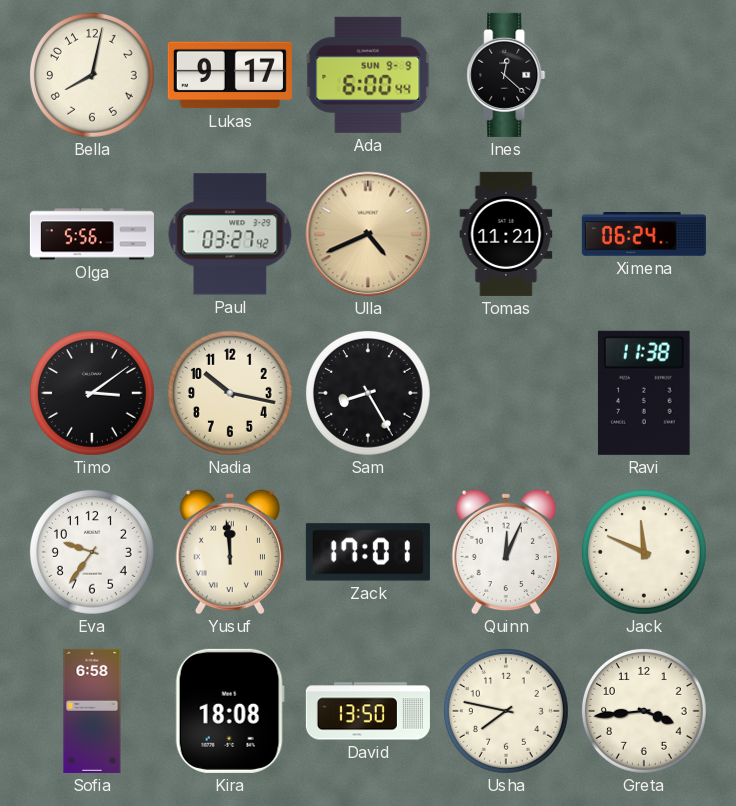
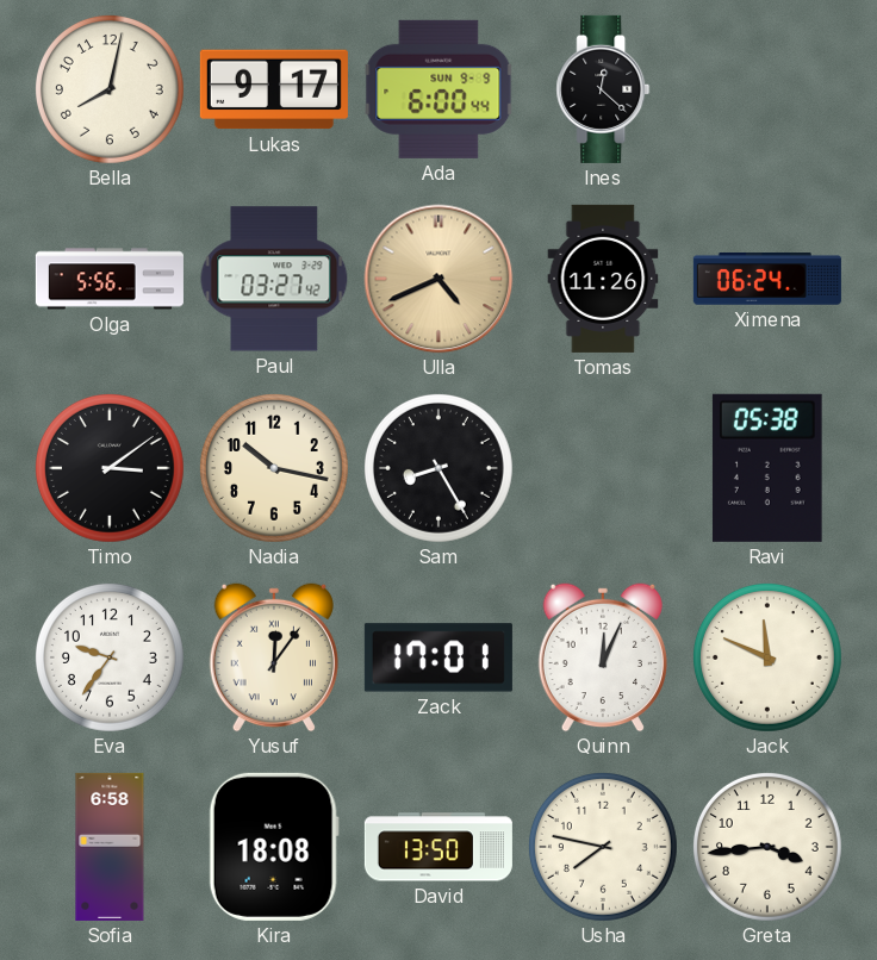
Tomas: 11:21 -> 11:26 (603, 279)
Ravi: 11:38 -> 05:38 (767, 468)
Yusuf: 11:59 -> 12:06 (273, 657)
